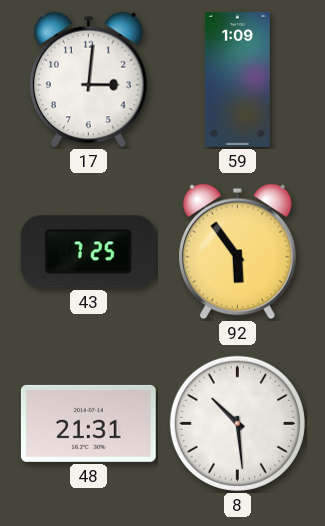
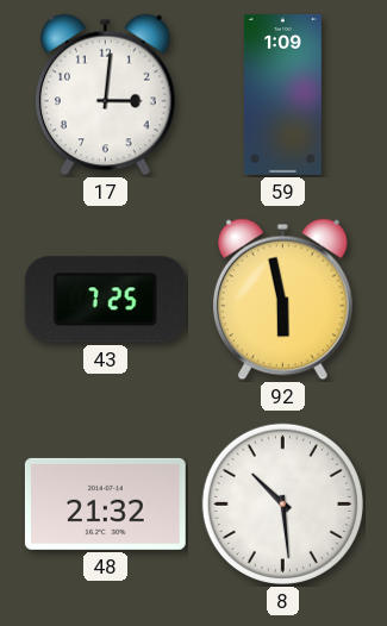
92: 5:54 -> 5:58 (282, 300)
48: 21:31 -> 21:32 (105, 503)
